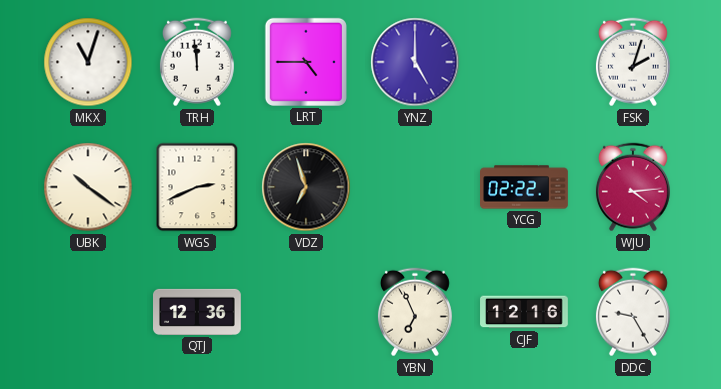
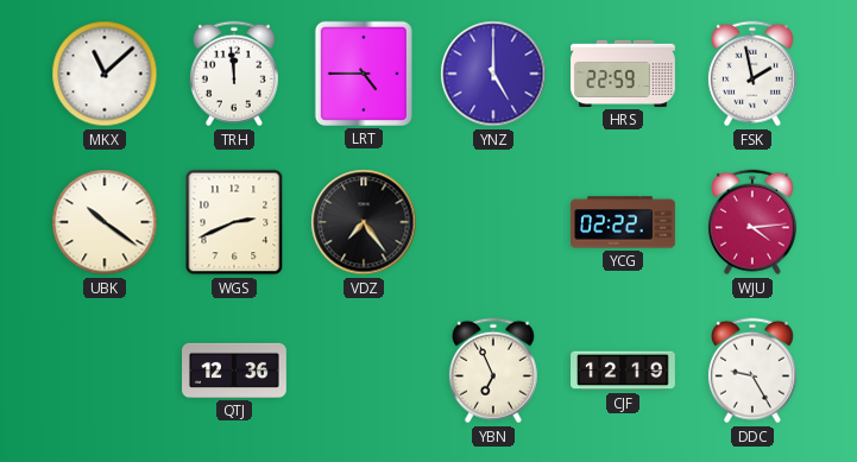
MKX: 11:03 -> 11:08 (105, 74)
HRS: none -> 22:59 (624, 74)
FSK: 2:03 -> 1:58 (752, 74)
VDZ: 6:57 -> 7:24 (364, 222)
CJF: 12:16 -> 12:19 (623, 371)
